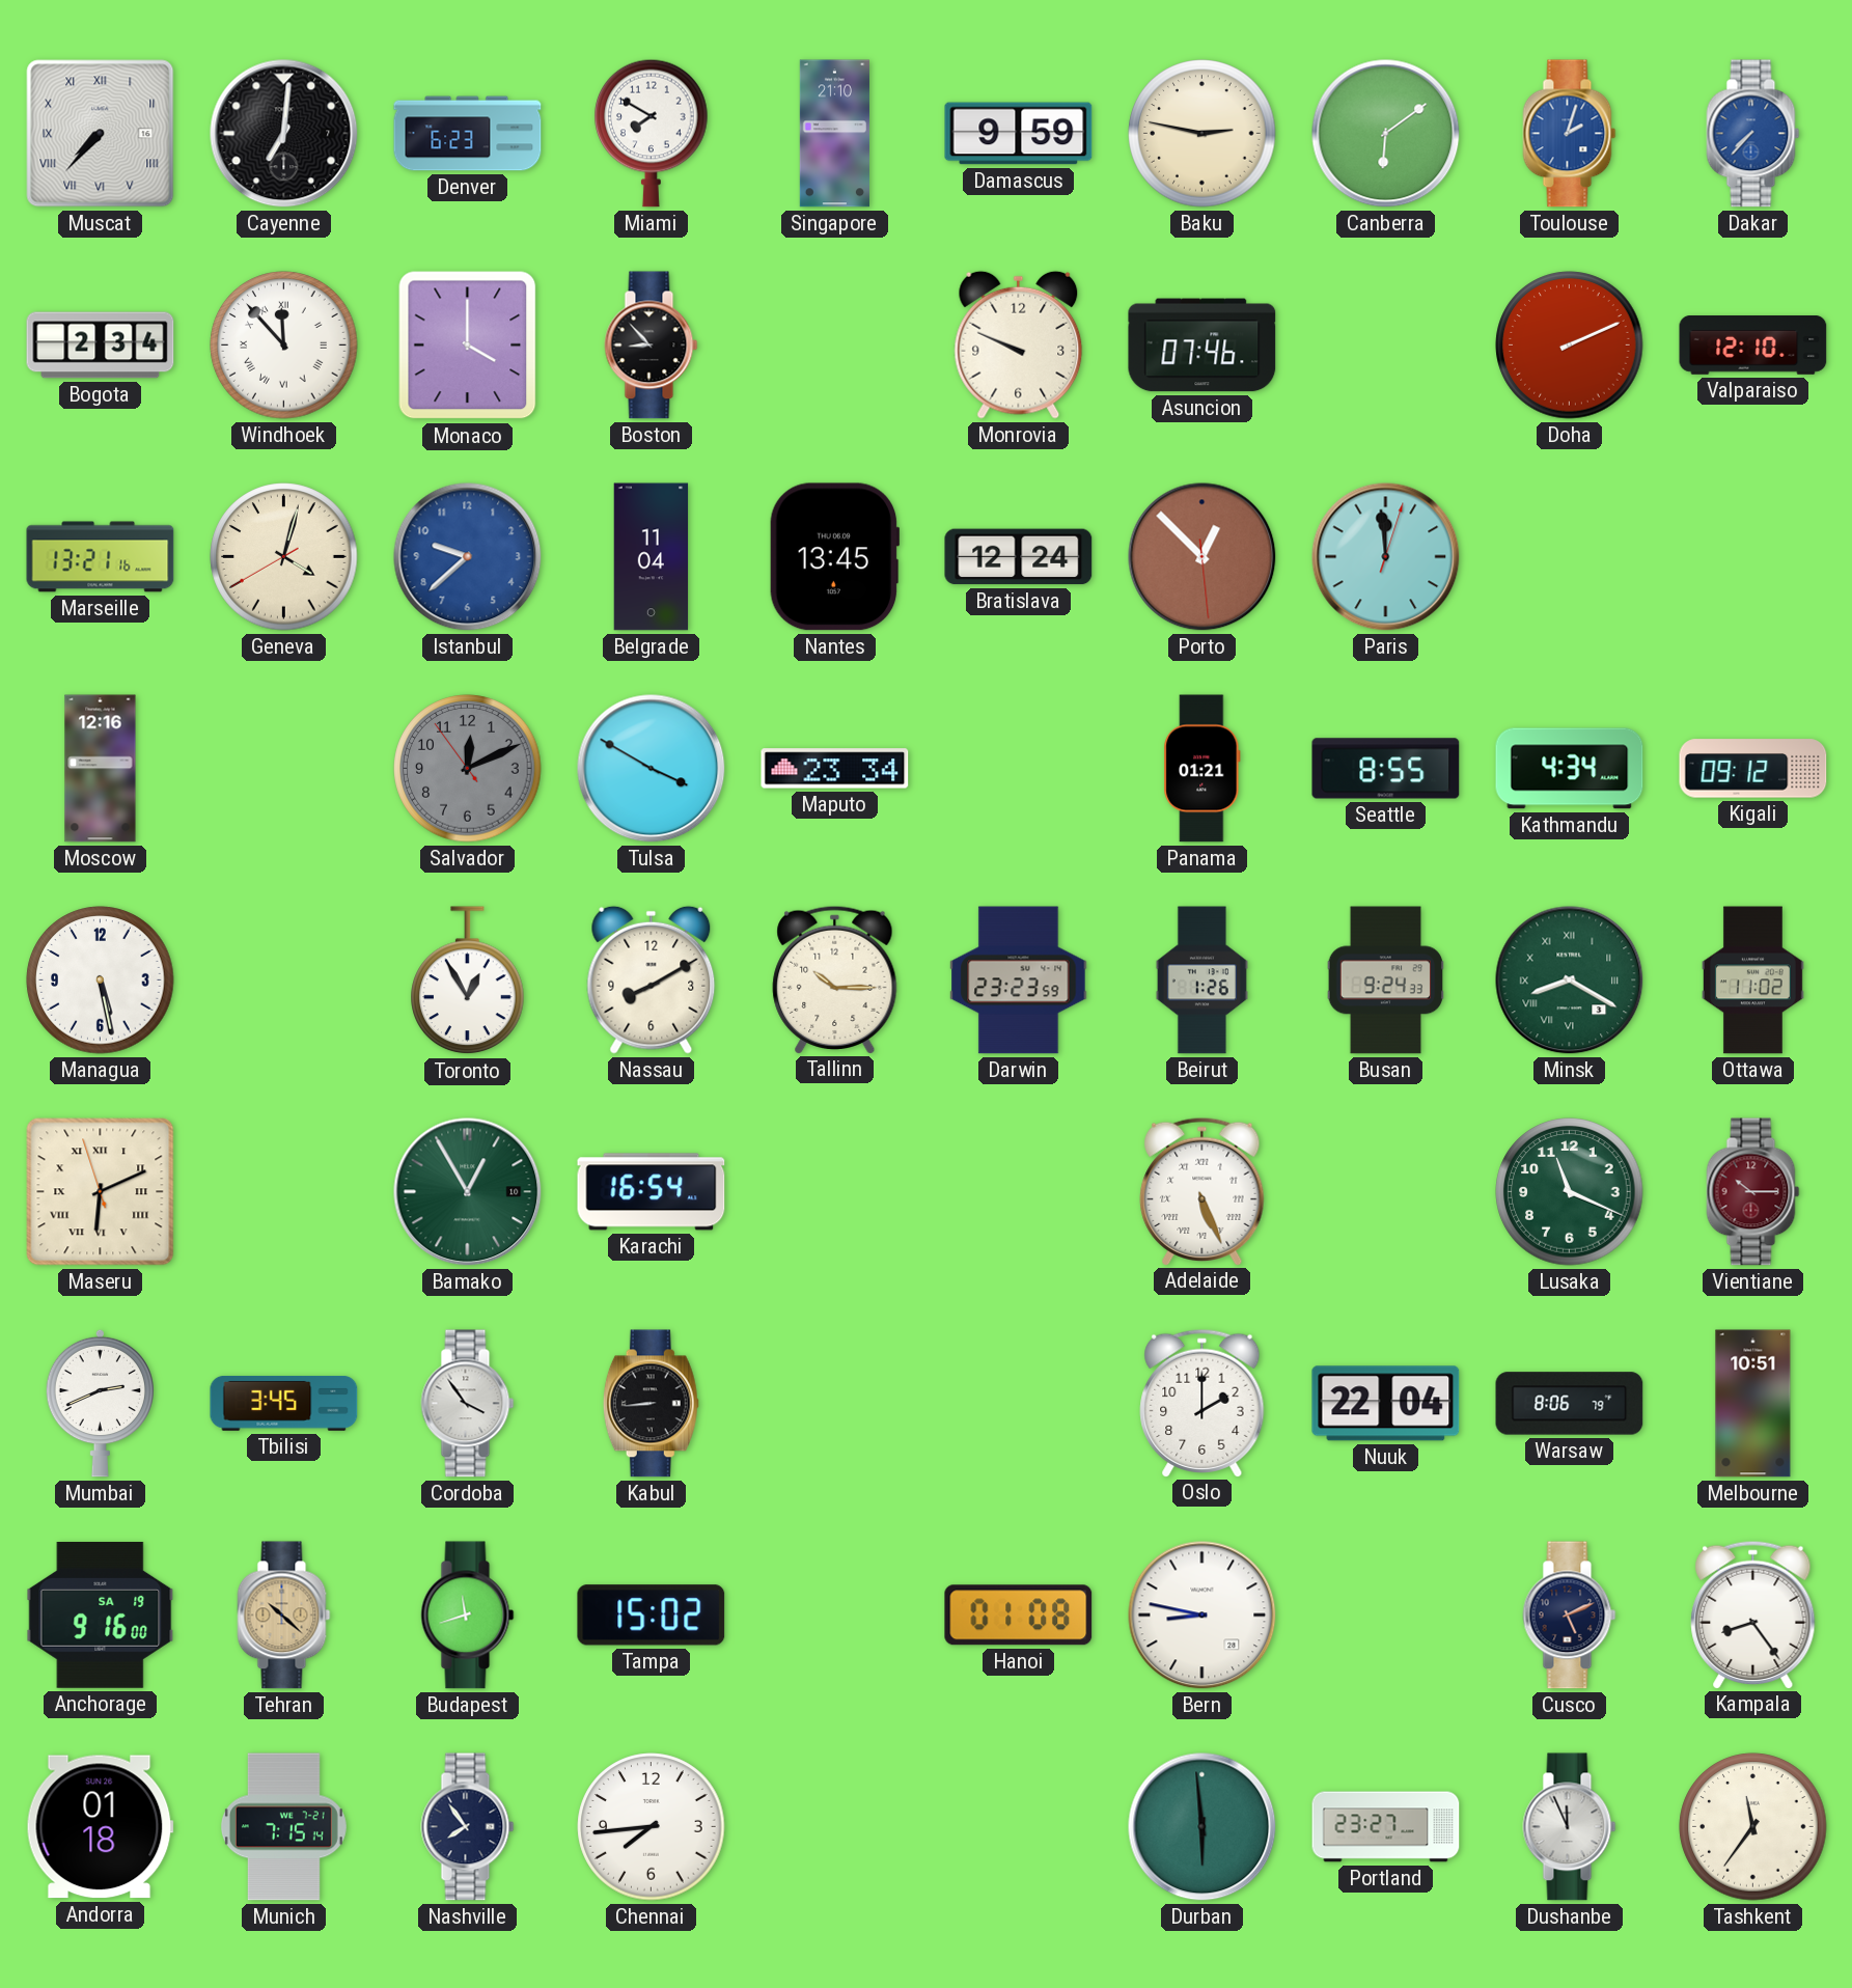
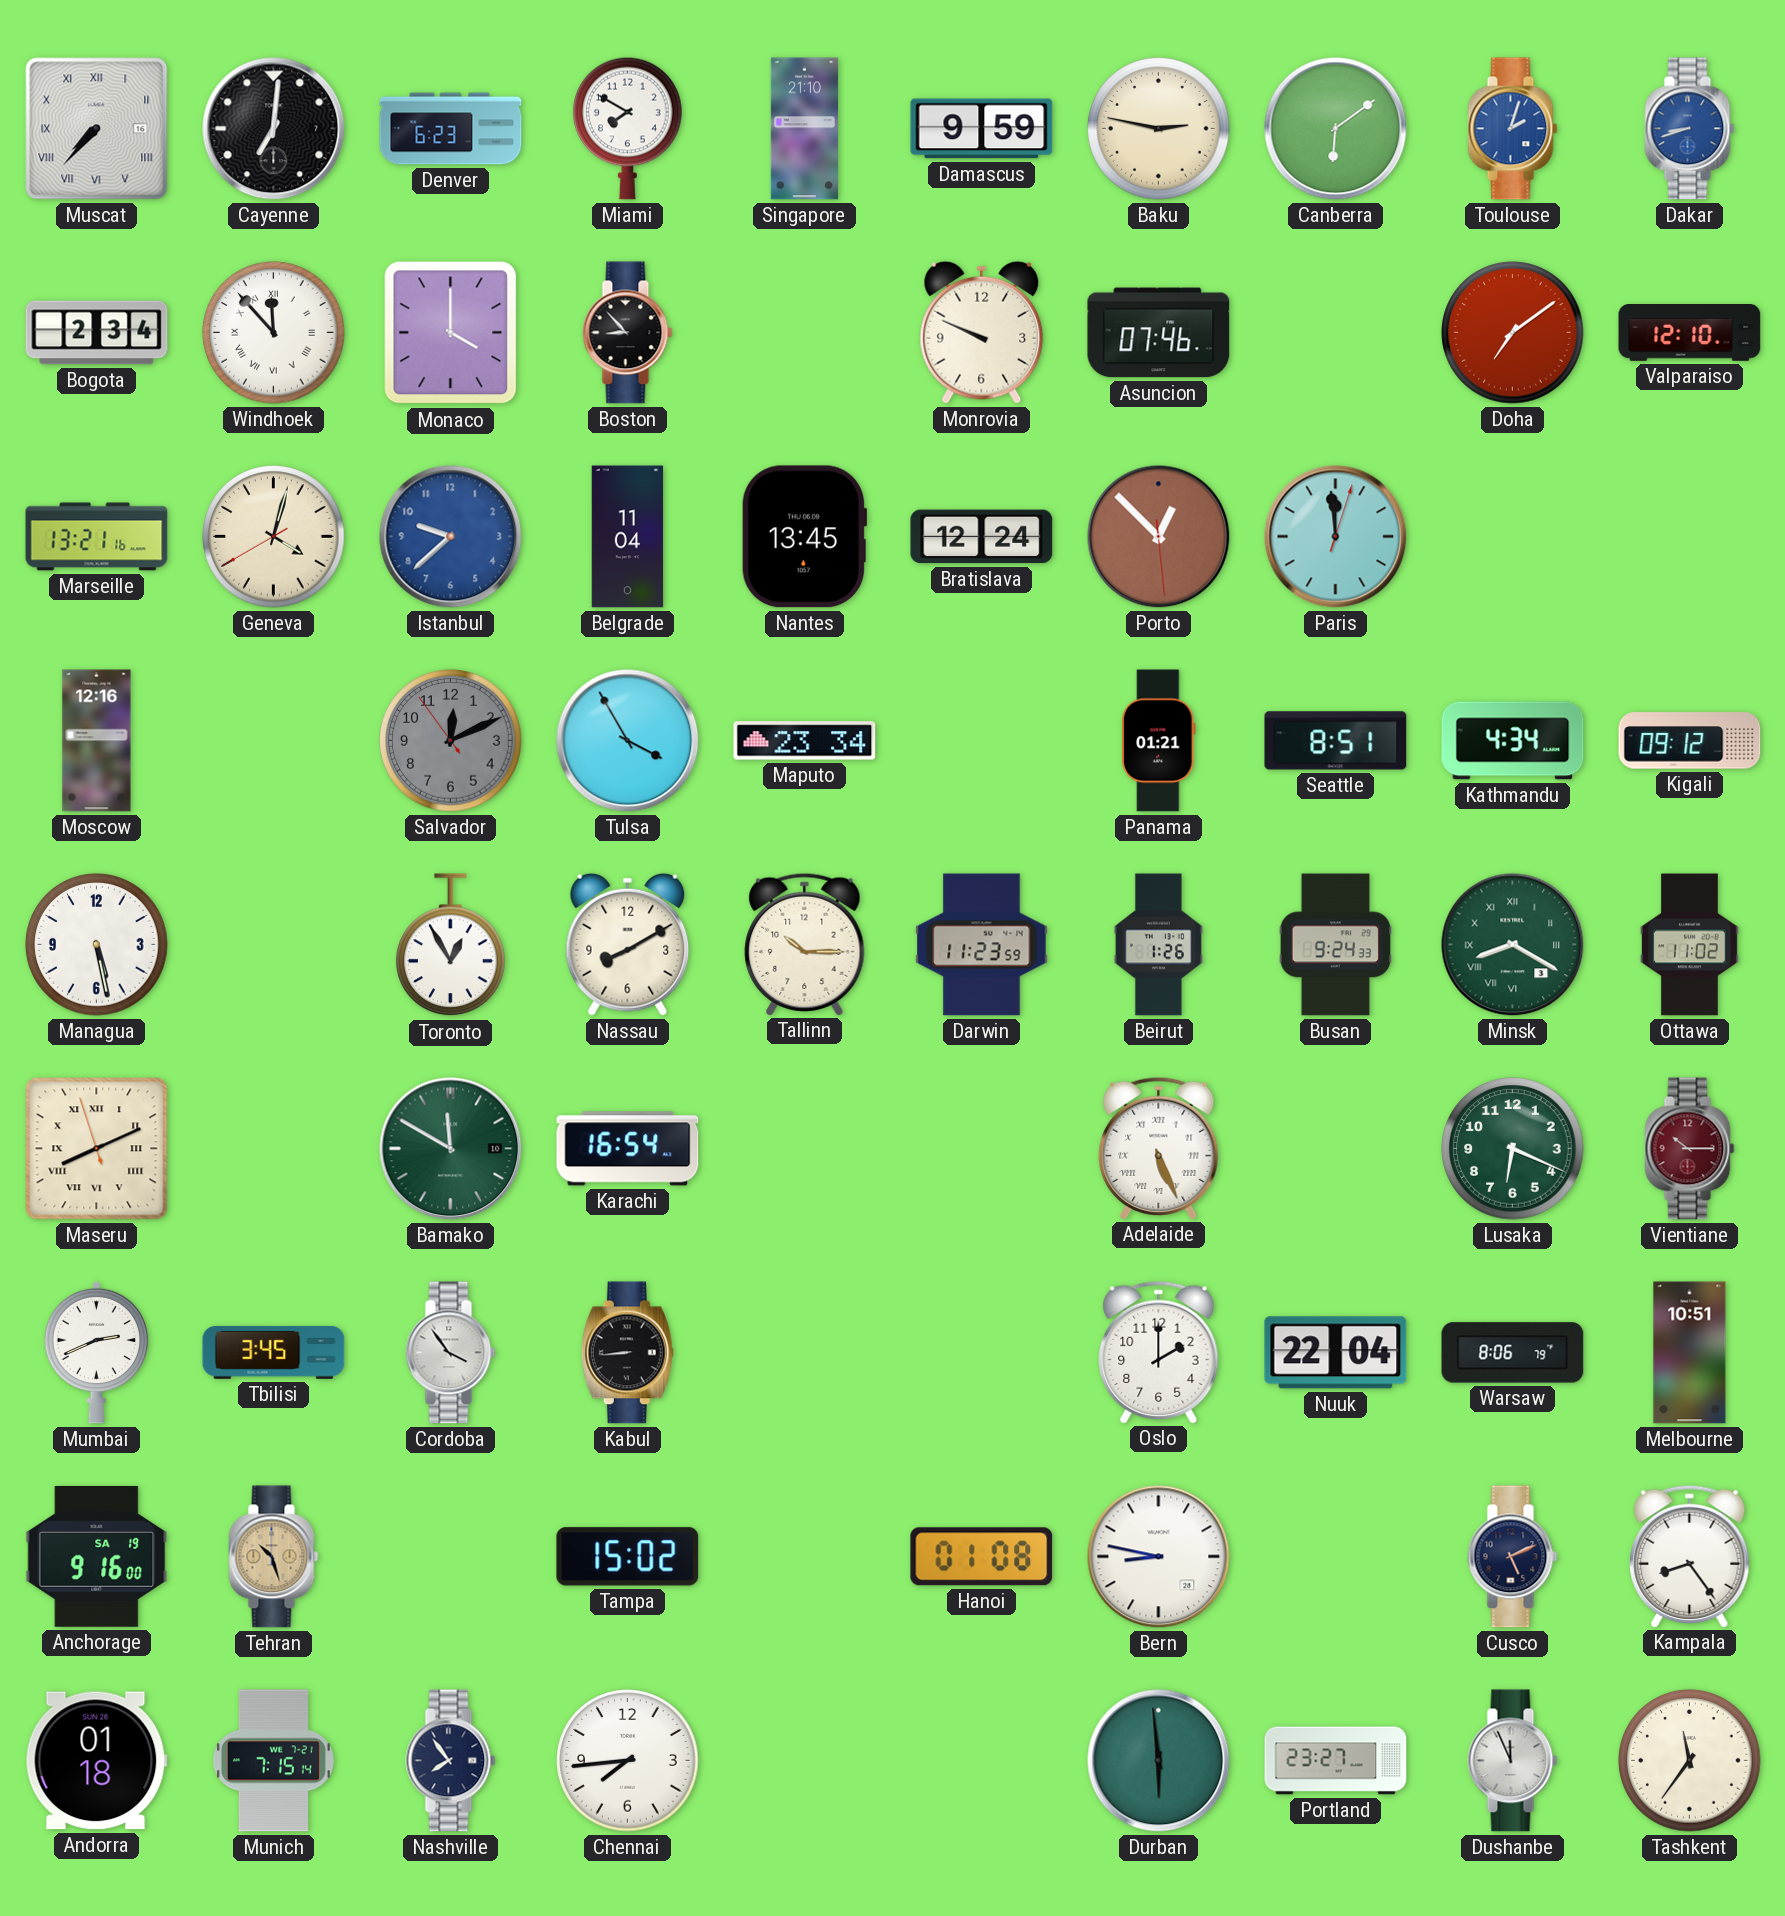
Dakar: 7:37 -> 8:42 (1690, 129)
Doha: 2:11 -> 7:09 (1513, 333)
Tulsa: 3:50 -> 3:55 (628, 741)
Seattle: 8:55 -> 8:51 (1336, 741)
Darwin: 23:23 -> 11:23 (982, 945)
Maseru: 6:10 -> 8:10 (97, 1149)
Bamako: 12:55 -> 11:50 (451, 1149)
Lusaka: 11:19 -> 6:19 (1513, 1149)
Tehran: 10:22 -> 10:27 (274, 1557)
Budapest: 11:42 -> none (468, 1616)
